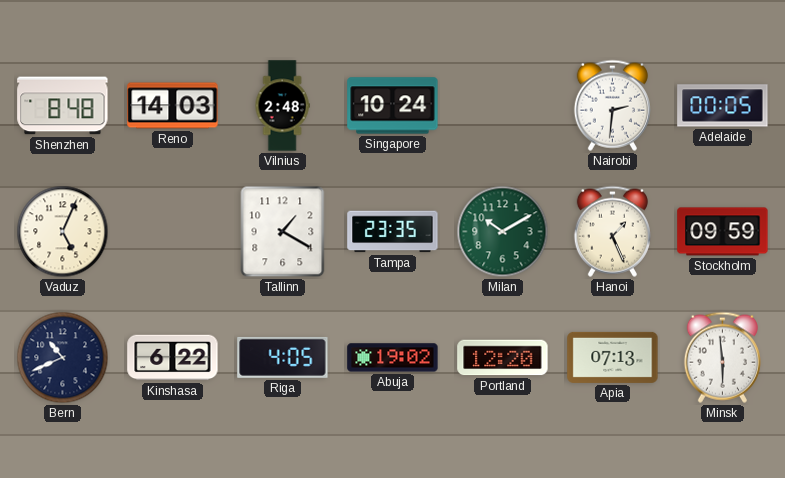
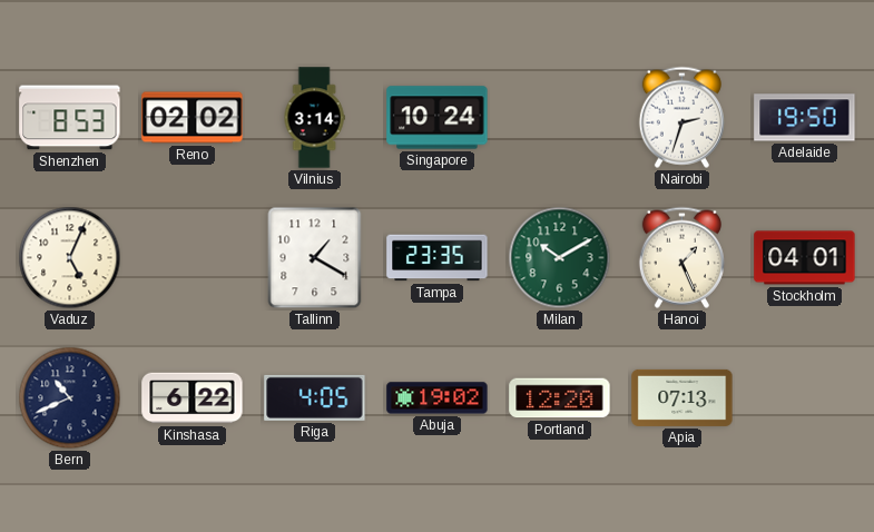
Shenzhen: 8:48 -> 8:53 (70, 118)
Reno: 14:03 -> 02:02 (193, 118)
Vilnius: 2:48 -> 3:14 (314, 118)
Nairobi: 2:31 -> 2:33 (681, 117)
Adelaide: 00:05 -> 19:50 (805, 118)
Stockholm: 09:59 -> 04:01 (805, 258)
Minsk: 5:59 -> none (722, 357)
